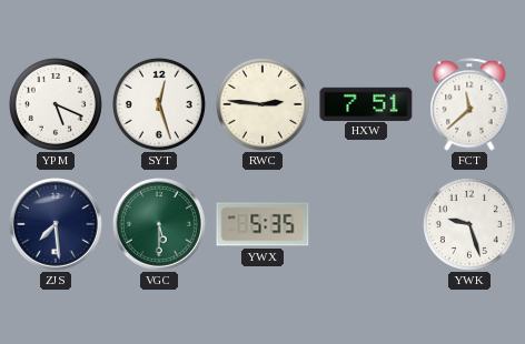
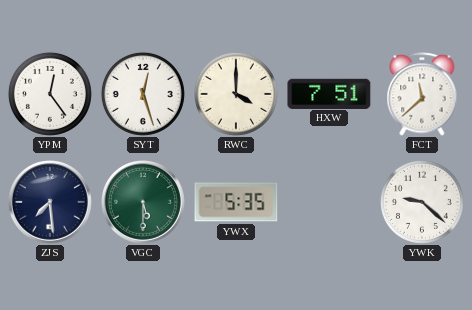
YPM: 5:19 -> 12:24 (50, 94)
RWC: 2:46 -> 4:00 (236, 94)
YWK: 9:27 -> 9:22 (422, 202)
